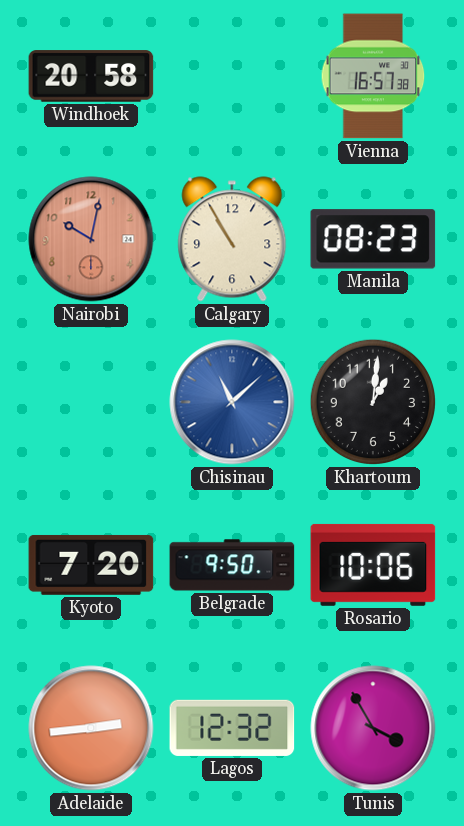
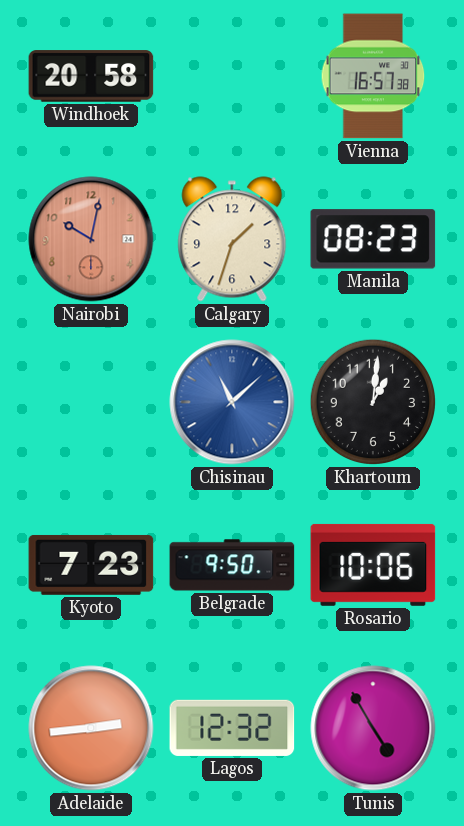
Calgary: 10:55 -> 1:33 (232, 239)
Kyoto: 7:20 -> 7:23 (91, 565)
Tunis: 3:55 -> 4:55 (373, 728)
